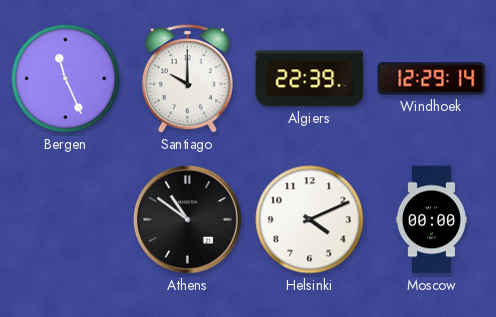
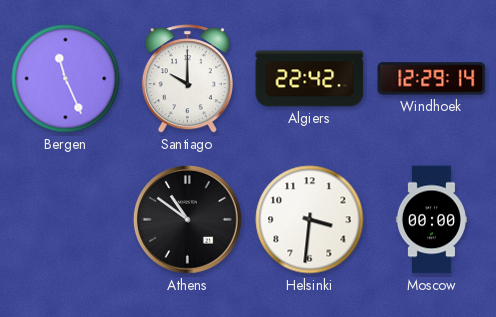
Algiers: 22:39 -> 22:42 (310, 79)
Helsinki: 4:11 -> 3:31 (310, 220)
